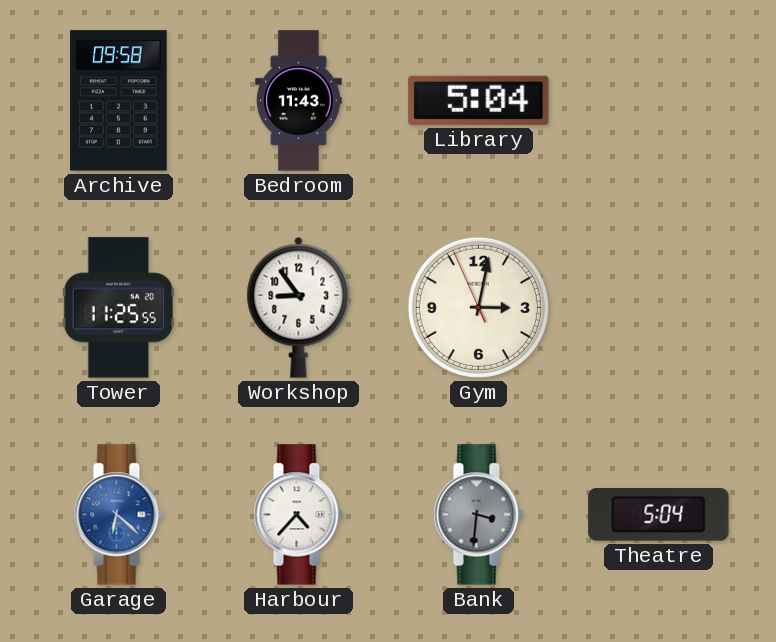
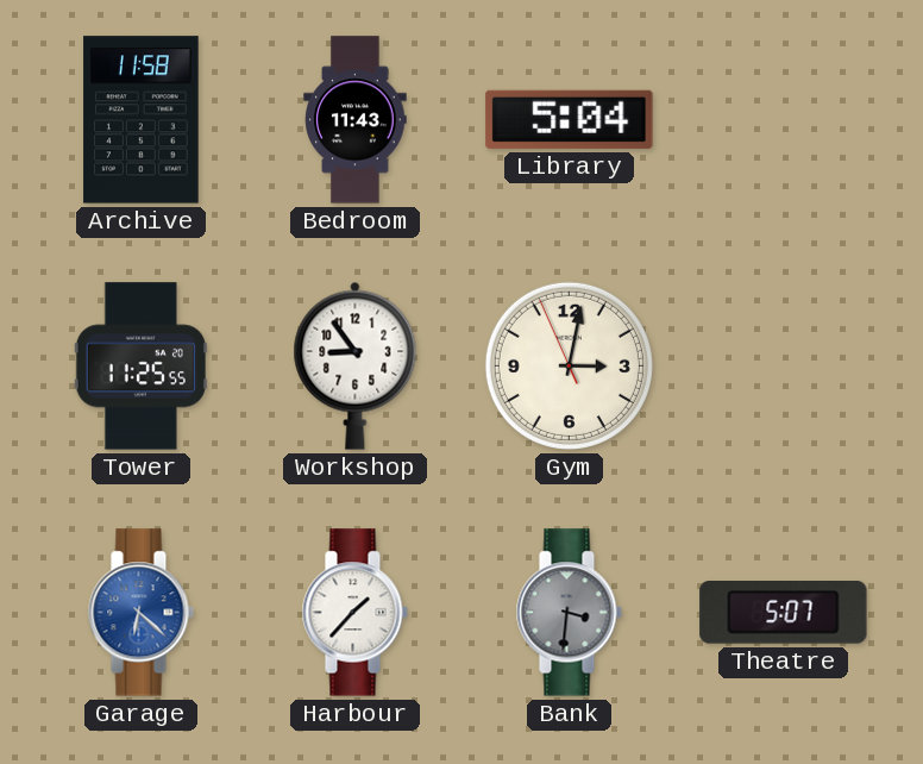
Archive: 09:58 -> 11:58 (142, 120)
Harbour: 4:37 -> 1:37 (354, 613)
Theatre: 5:04 -> 5:07 (784, 613)
